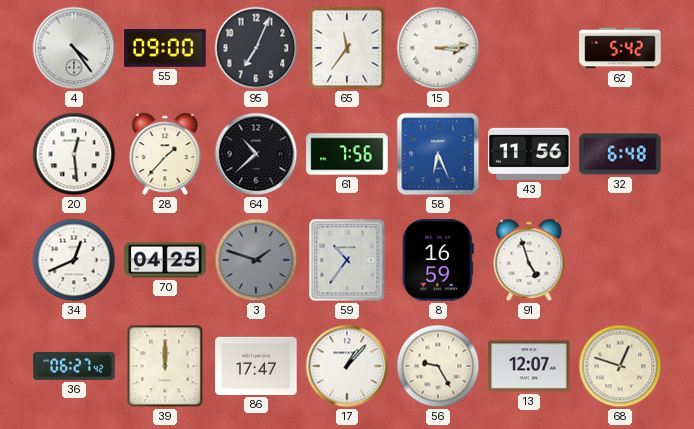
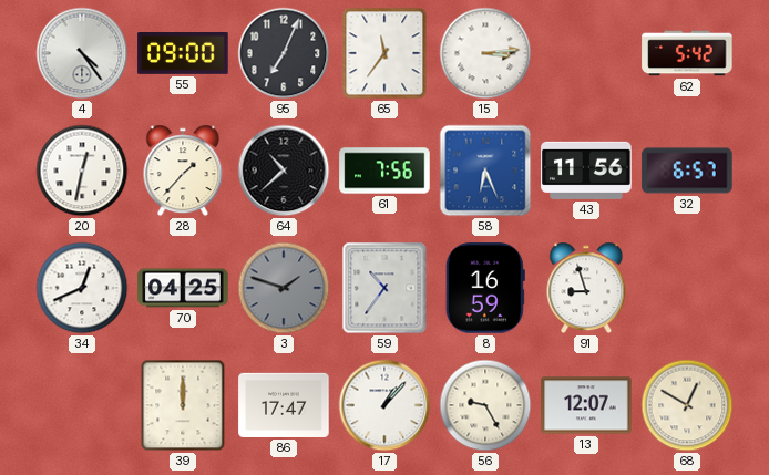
20: 12:29 -> 12:32 (82, 171)
32: 6:48 -> 6:57 (687, 171)
91: 4:57 -> 8:57 (586, 288)
36: 06:27 -> none (74, 366)
68: 12:48 -> 12:50 (687, 405)
